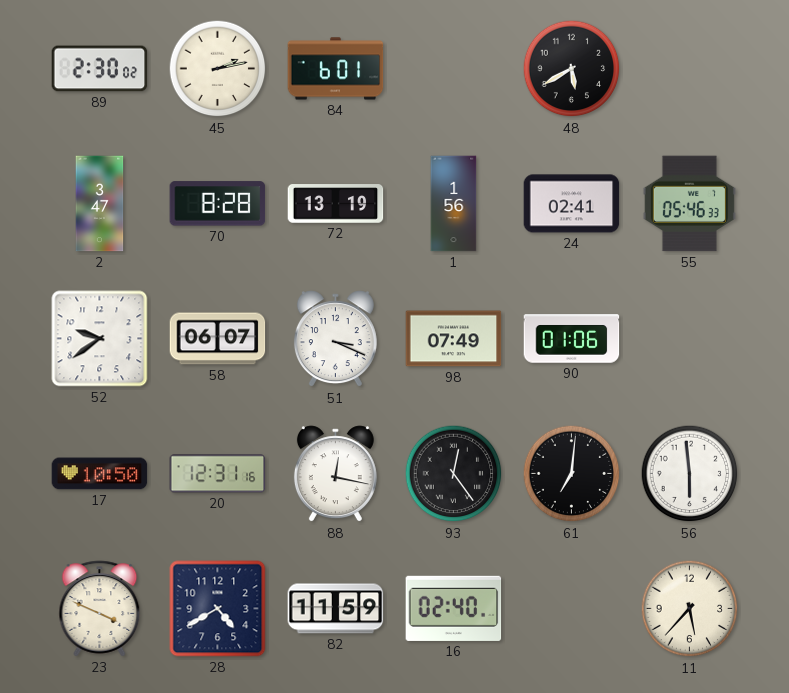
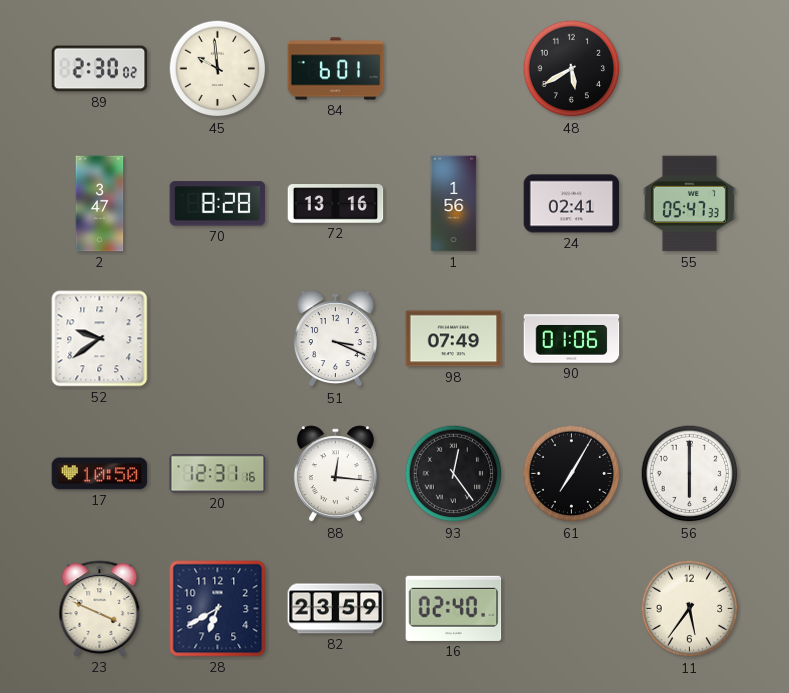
45: 2:13 -> 9:59 (218, 69)
72: 13:19 -> 13:16 (336, 204)
55: 05:46 -> 05:47 (689, 204)
58: 06:07 -> none (218, 339)
88: 12:17 -> 12:16 (335, 474)
61: 7:01 -> 7:05 (572, 474)
56: 5:59 -> 6:00 (690, 474)
28: 4:40 -> 6:40 (218, 609)
82: 11:59 -> 23:59 (336, 609)
11: 5:37 -> 5:36 (690, 609)
